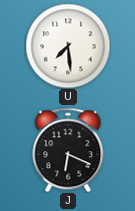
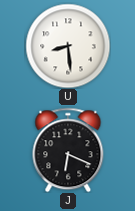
U: 7:29 -> 8:29 (68, 46)
